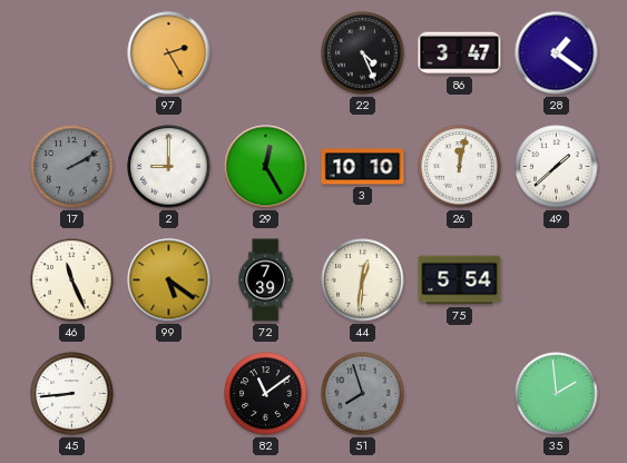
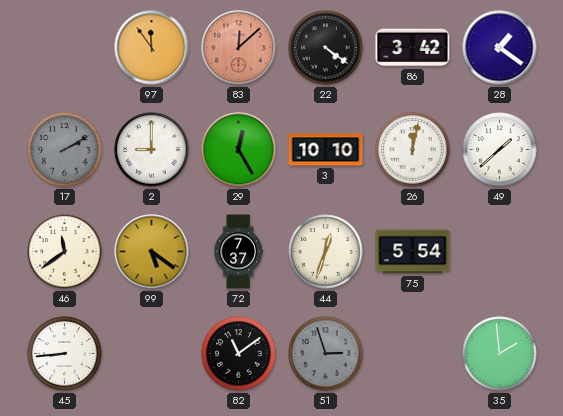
97: 2:25 -> 11:54 (152, 48)
83: none -> 12:08 (239, 48)
22: 4:26 -> 4:21 (326, 48)
86: 3:47 -> 3:42 (413, 48)
46: 11:26 -> 11:39 (65, 252)
72: 7:39 -> 7:37 (238, 252)
44: 12:31 -> 12:33 (326, 252)
51: 7:57 -> 2:57 (326, 354)
